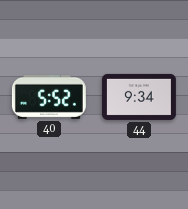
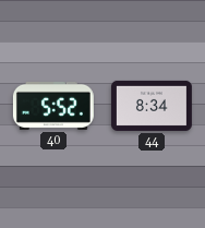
44: 9:34 -> 8:34 (152, 106)
